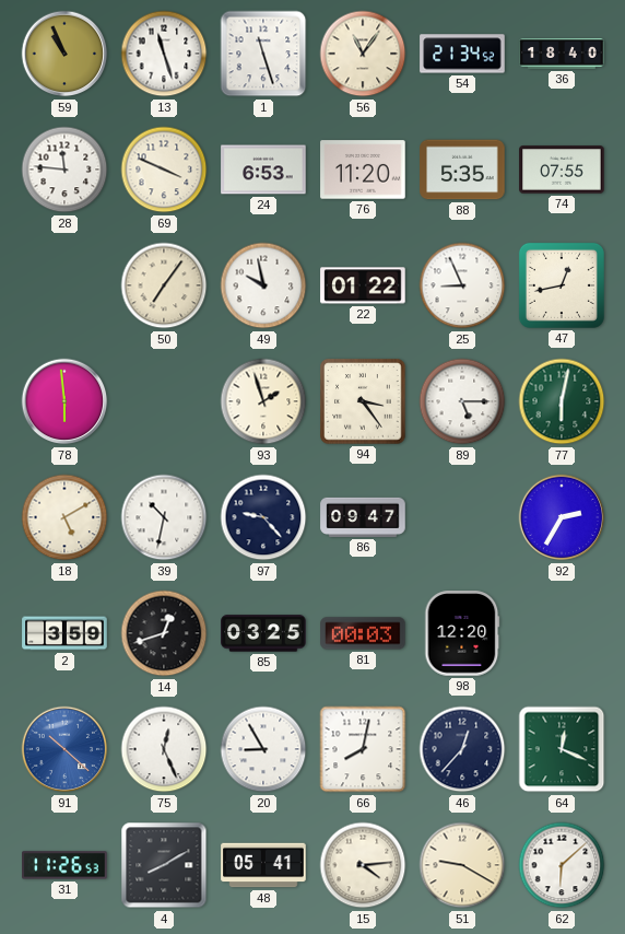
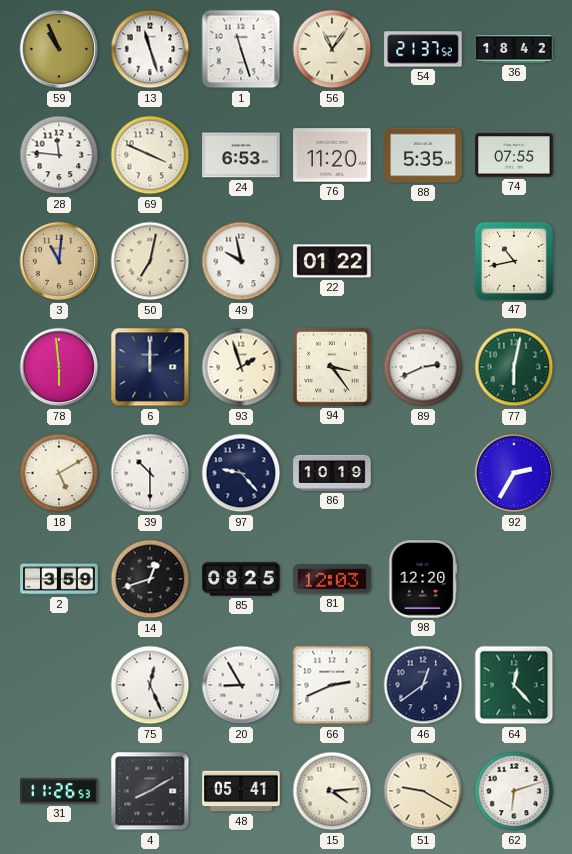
54: 21:34 -> 21:37 (423, 49)
36: 18:40 -> 18:42 (514, 49)
3: none -> 11:01 (59, 261)
50: 7:06 -> 7:02 (150, 261)
25: 8:56 -> none (462, 285)
47: 12:43 -> 10:43 (514, 261)
6: none -> 12:00 (150, 367)
89: 5:15 -> 2:41 (423, 367)
39: 10:32 -> 10:30 (150, 473)
86: 09:47 -> 10:19 (332, 473)
85: 03:25 -> 08:25 (241, 579)
81: 00:03 -> 12:03 (332, 579)
91: 10:22 -> none (64, 749)
66: 8:02 -> 2:41 (332, 685)
46: 12:37 -> 12:39 (423, 685)
64: 12:19 -> 12:23 (514, 685)
62: 6:08 -> 6:12 (514, 791)
